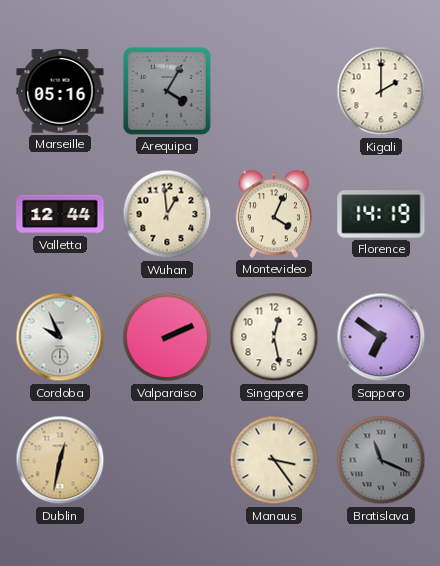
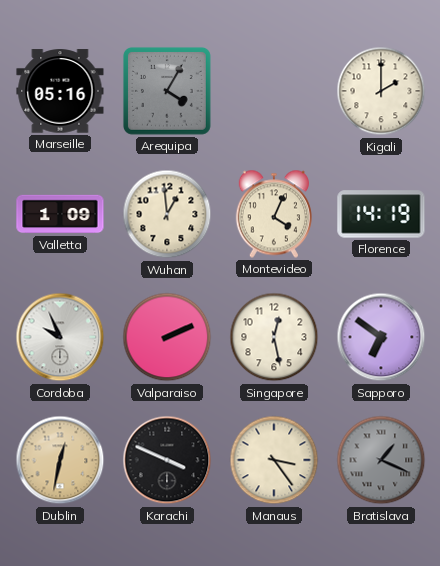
Valletta: 12:44 -> 1:09 (60, 214)
Karachi: none -> 3:49 (167, 460)
Bratislava: 11:19 -> 1:19 (381, 460)
